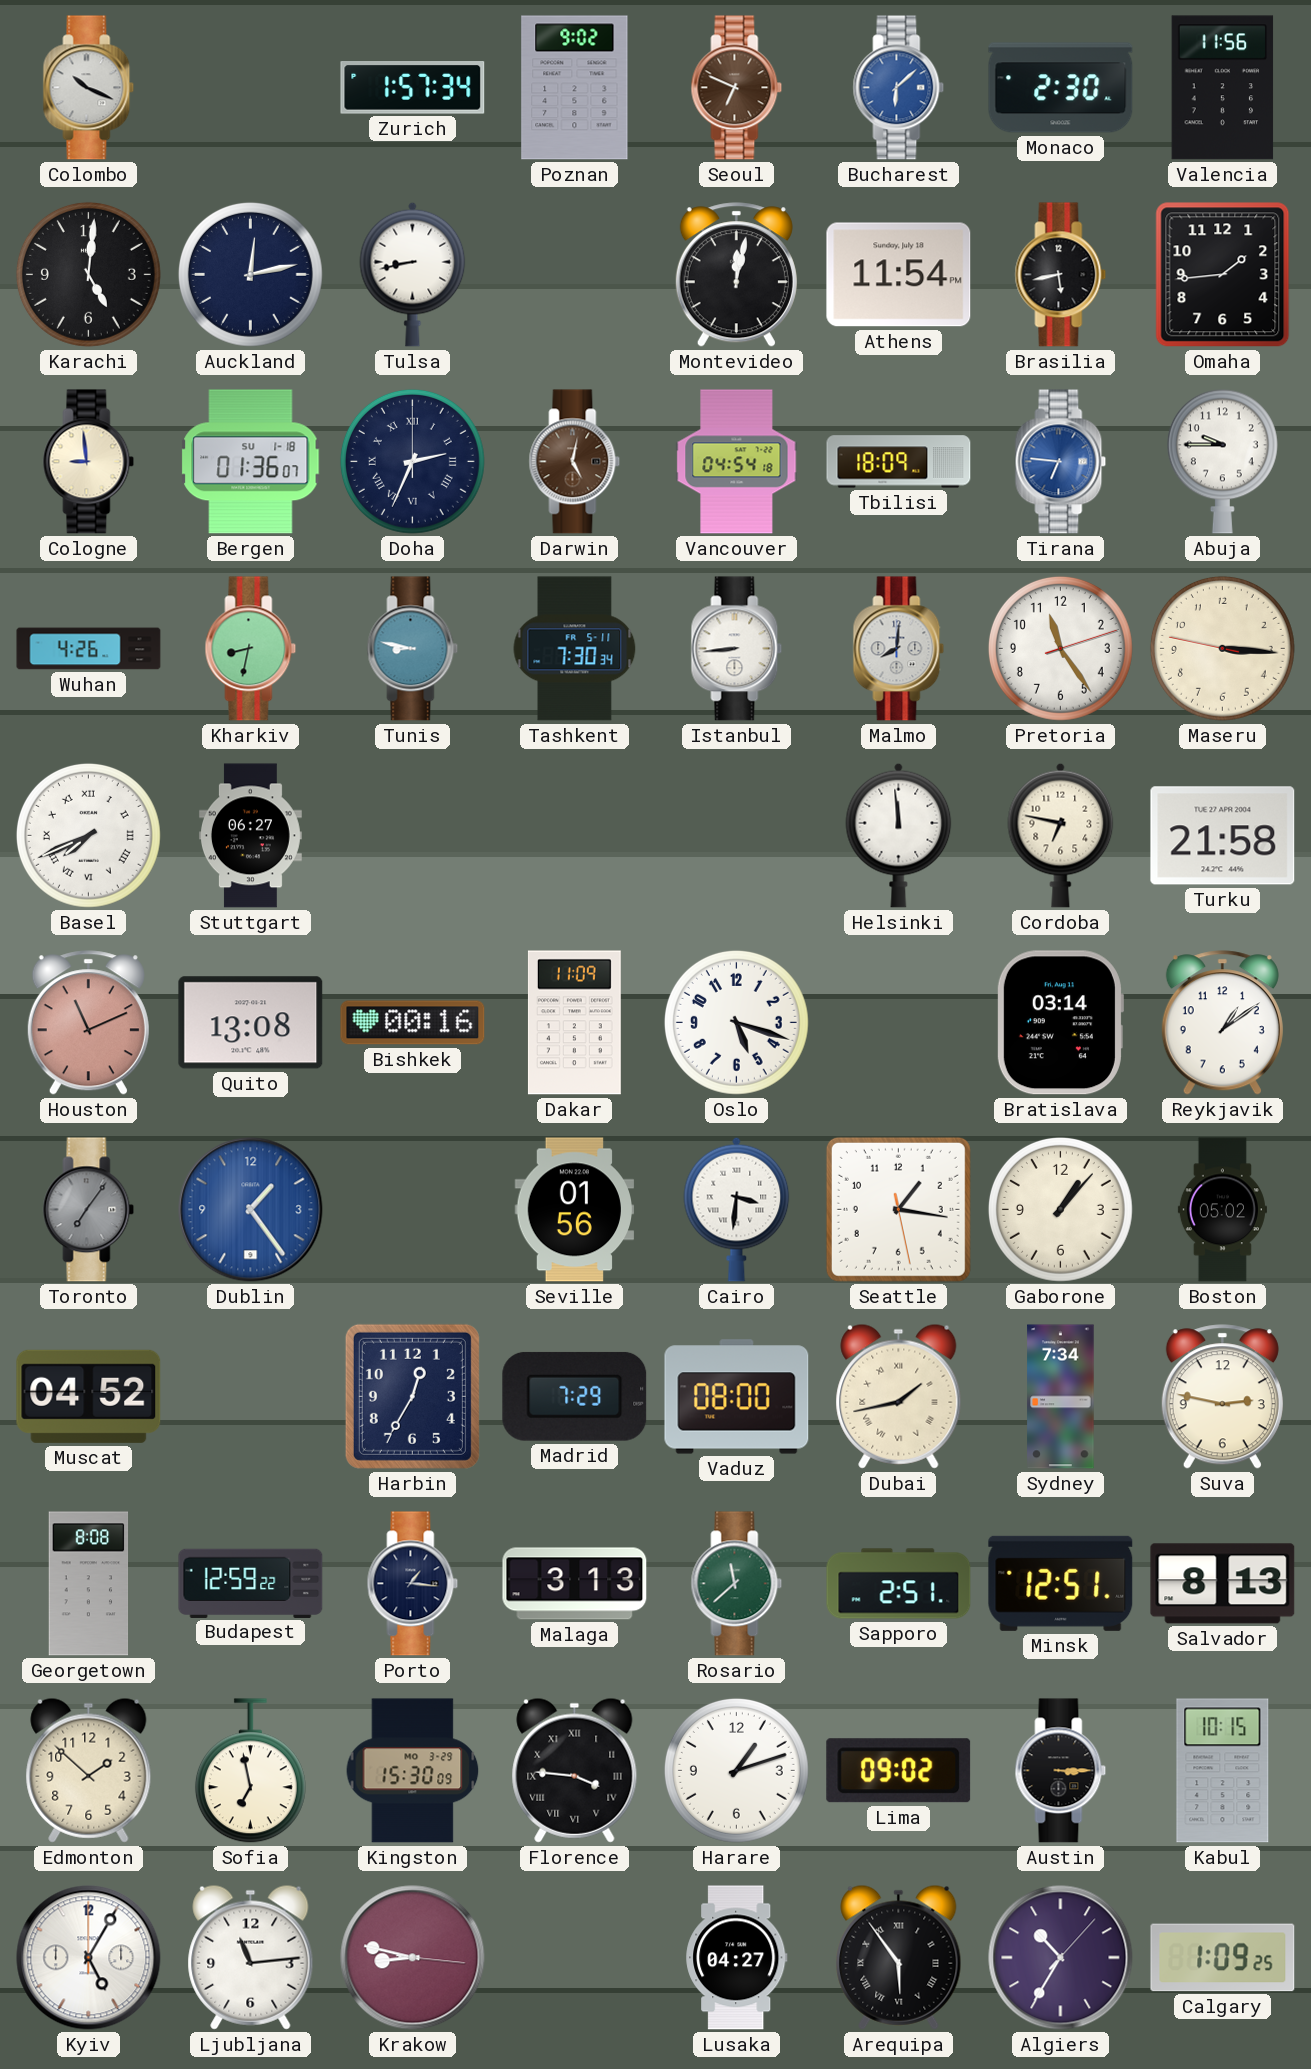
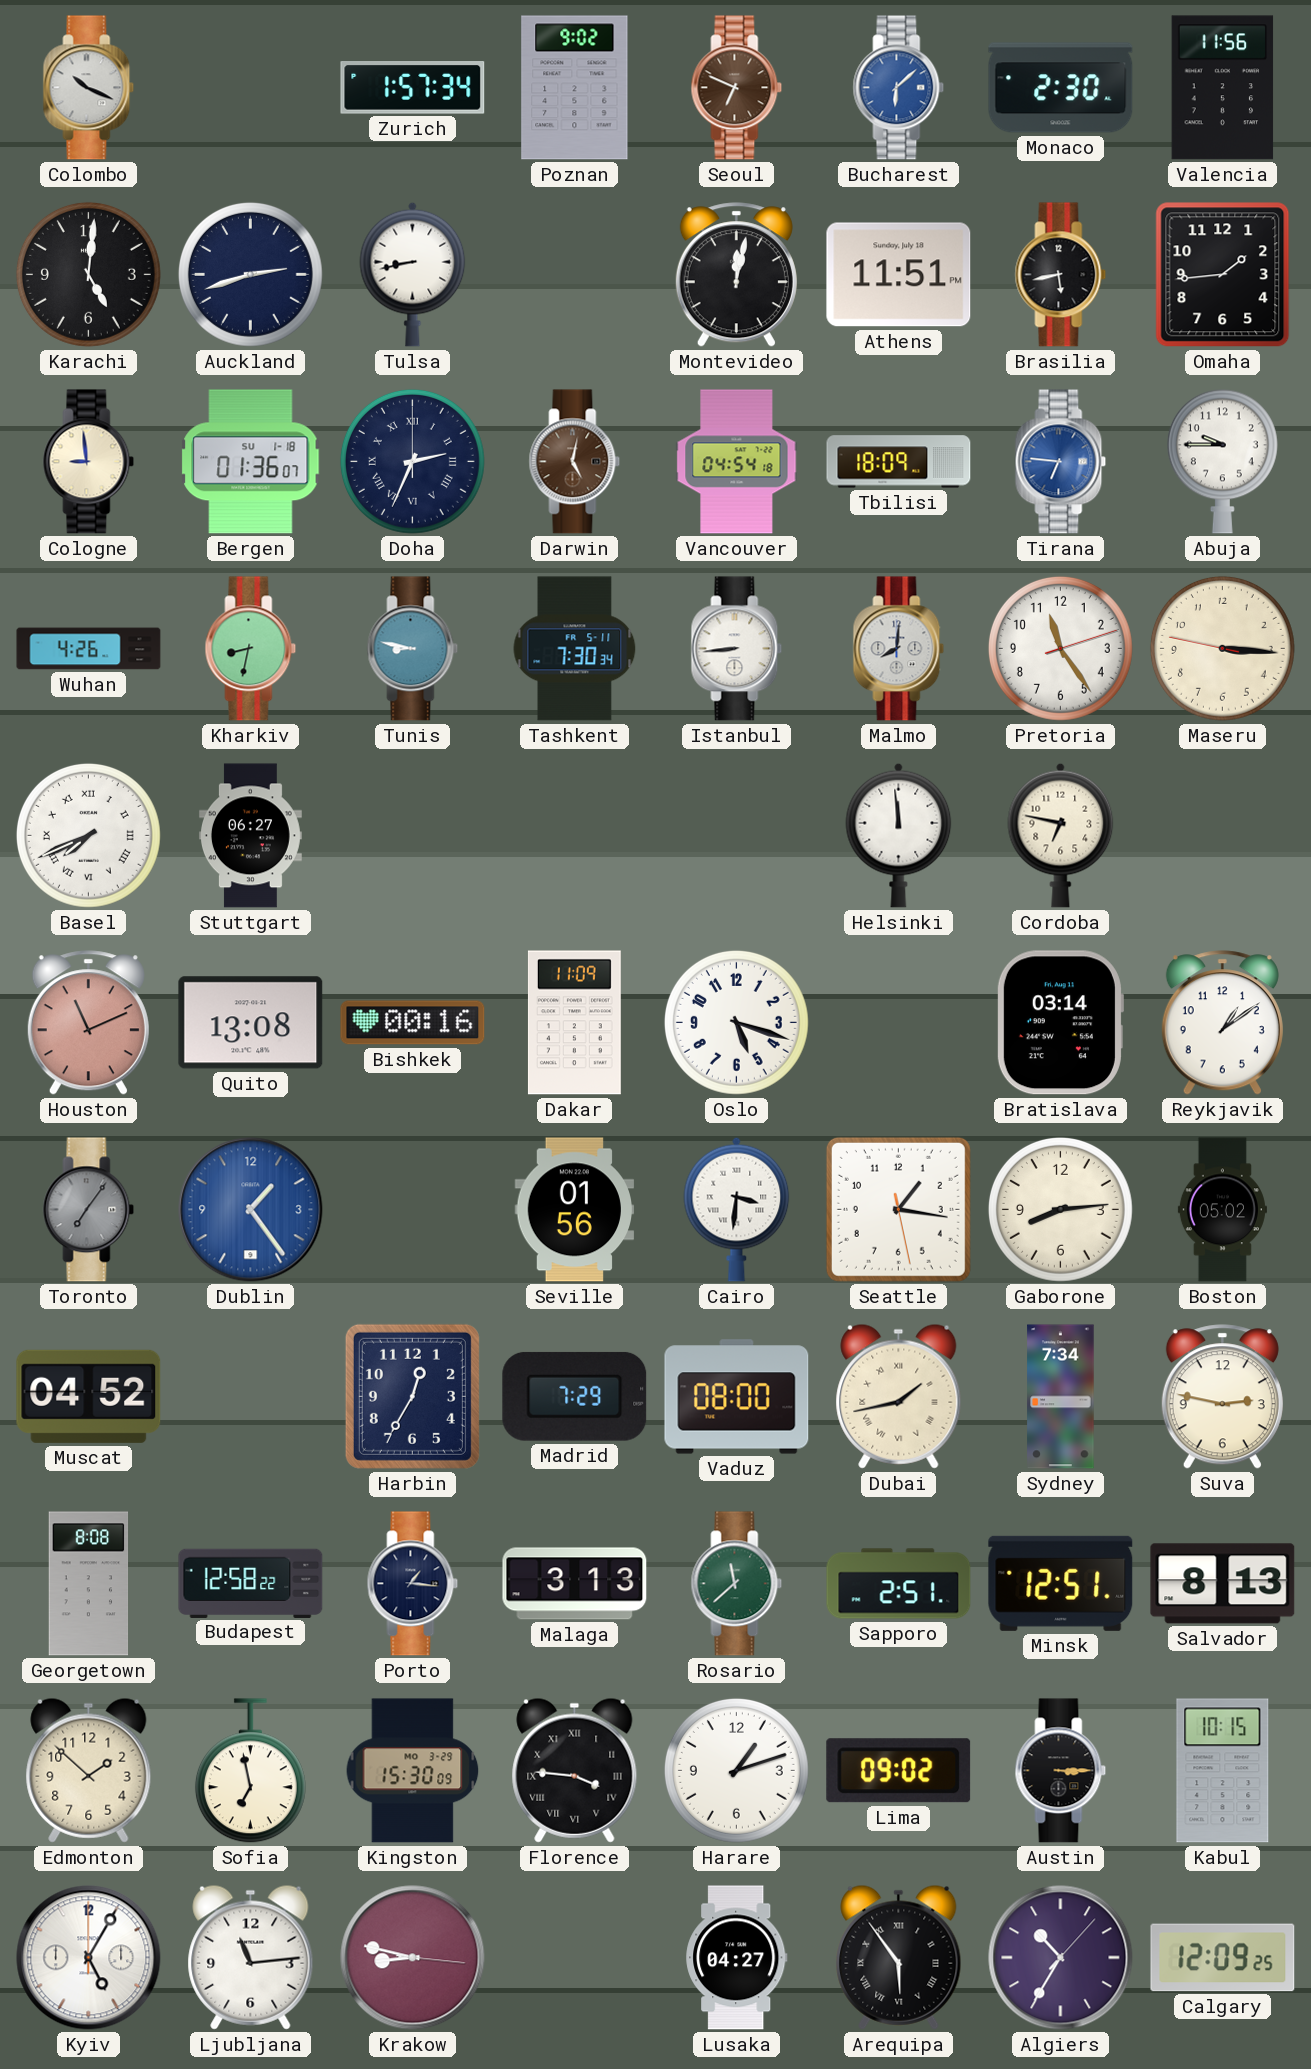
Auckland: 12:13 -> 2:42 (250, 274)
Athens: 11:54 -> 11:51 (899, 275)
Turku: 21:58 -> none (1223, 836)
Gaborone: 1:07 -> 8:14 (1060, 1209)
Budapest: 12:59 -> 12:58 (251, 1583)
Calgary: 1:09 -> 12:09 (1223, 1958)
